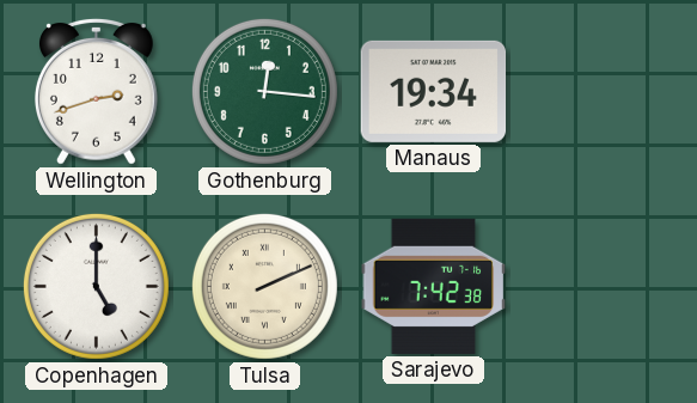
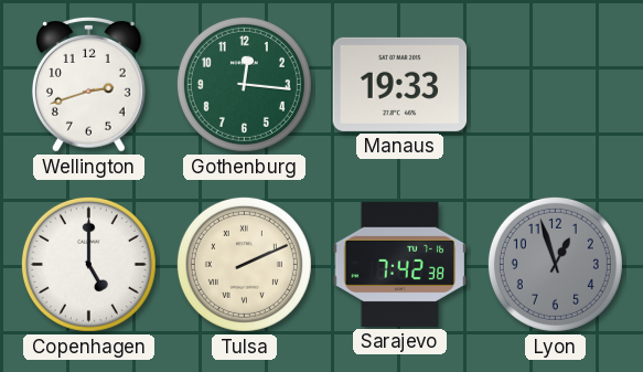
Manaus: 19:34 -> 19:33 (400, 84)
Lyon: none -> 12:57 (555, 264)
